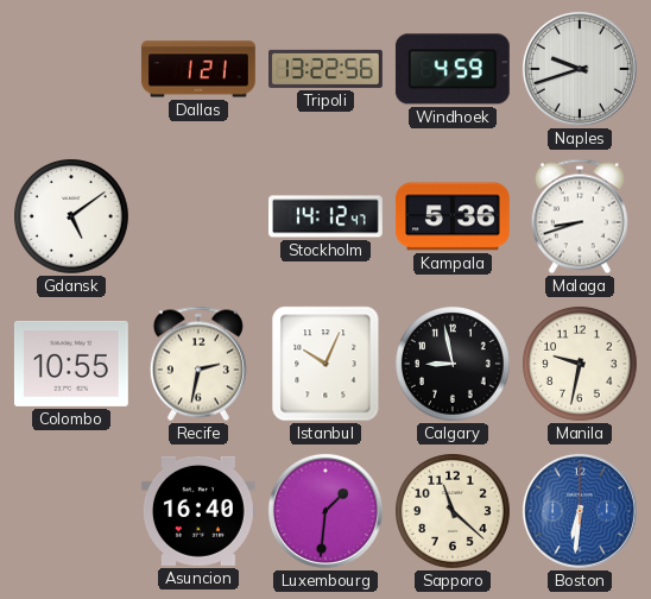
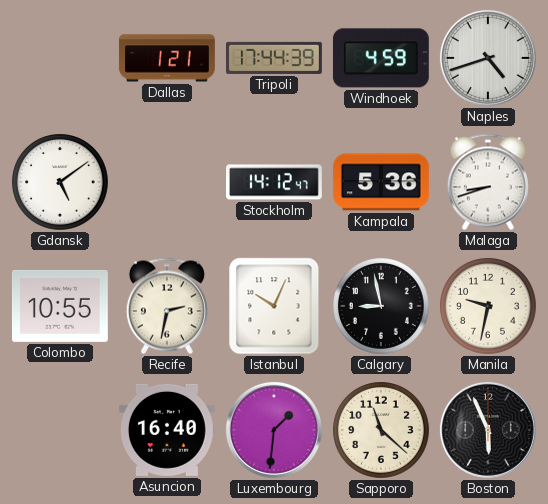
Tripoli: 13:22 -> 17:44 (275, 58)
Naples: 9:42 -> 4:42 (488, 58)
Boston: 6:31 -> 5:56 (488, 430)
Boston dial: blue -> black (488, 430)
